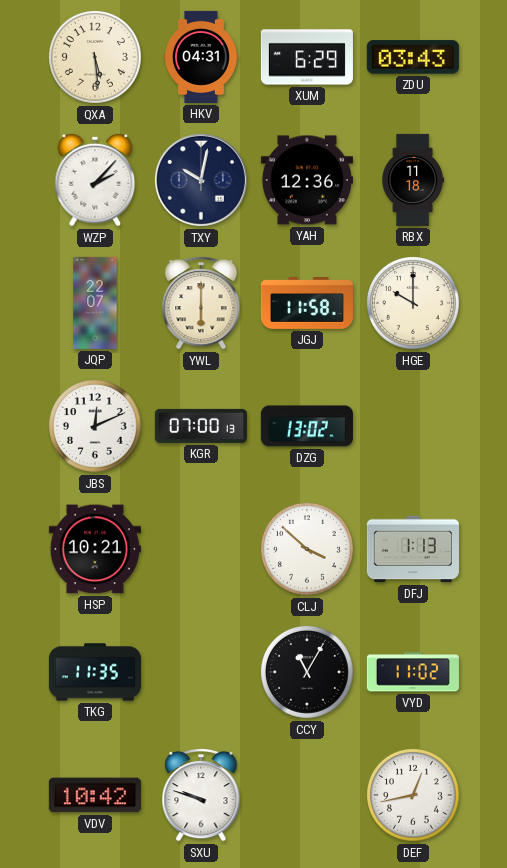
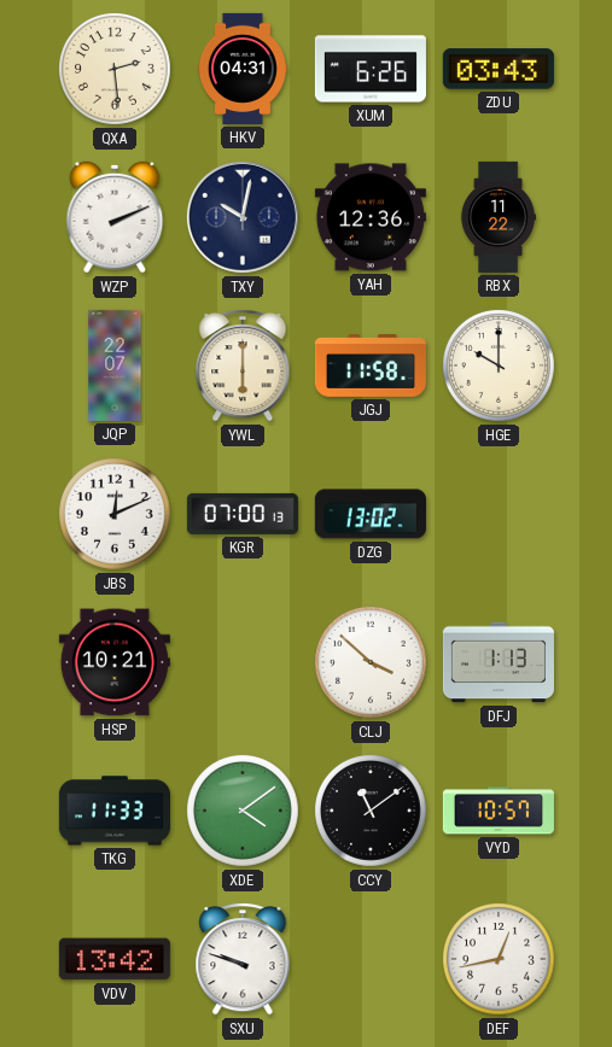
QXA: 5:29 -> 2:29 (116, 70)
XUM: 6:29 -> 6:26 (371, 69)
WZP: 2:07 -> 2:11 (115, 217)
RBX: 11:18 -> 11:22 (497, 217)
TKG: 11:35 -> 11:33 (115, 811)
XDE: none -> 4:09 (244, 812)
CCY: 11:05 -> 11:09 (372, 812)
VYD: 11:02 -> 10:57 (499, 811)
VDV: 10:42 -> 13:42 (115, 959)
